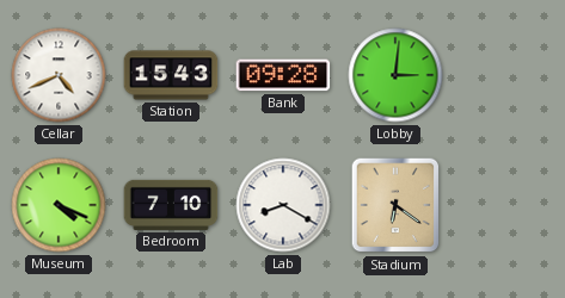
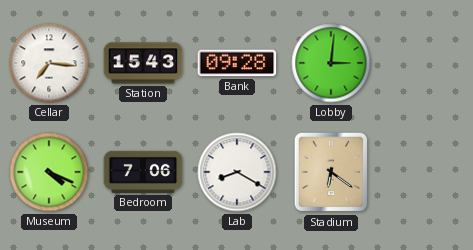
Cellar: 4:41 -> 7:16 (49, 63)
Bedroom: 7:10 -> 7:06 (143, 172)
